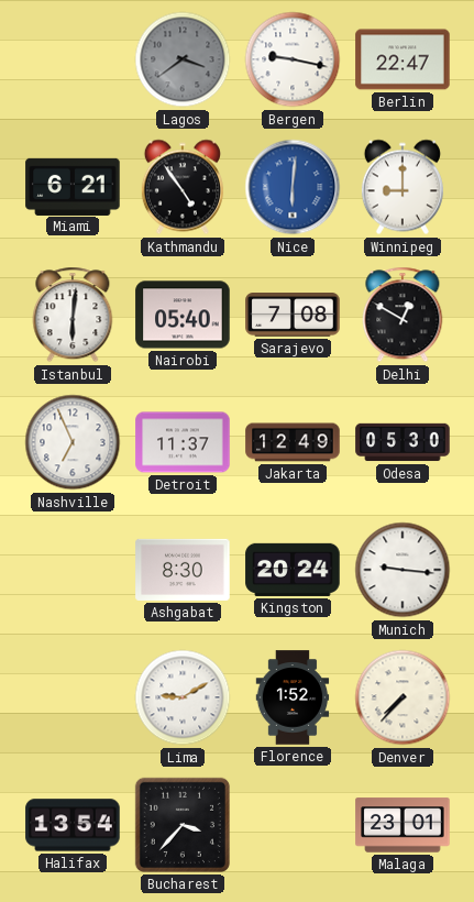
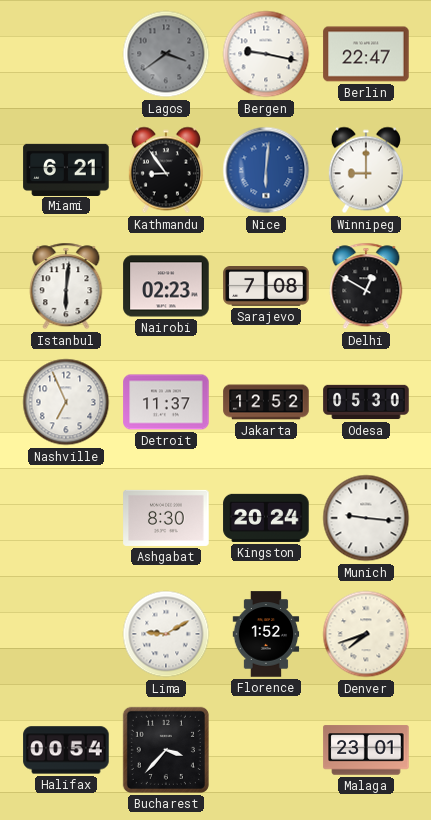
Kathmandu: 4:54 -> 8:54 (166, 170)
Nairobi: 05:40 -> 02:23 (166, 286)
Jakarta: 12:49 -> 12:52 (266, 402)
Denver: 7:37 -> 7:42 (366, 634)
Halifax: 13:54 -> 00:54 (66, 750)
